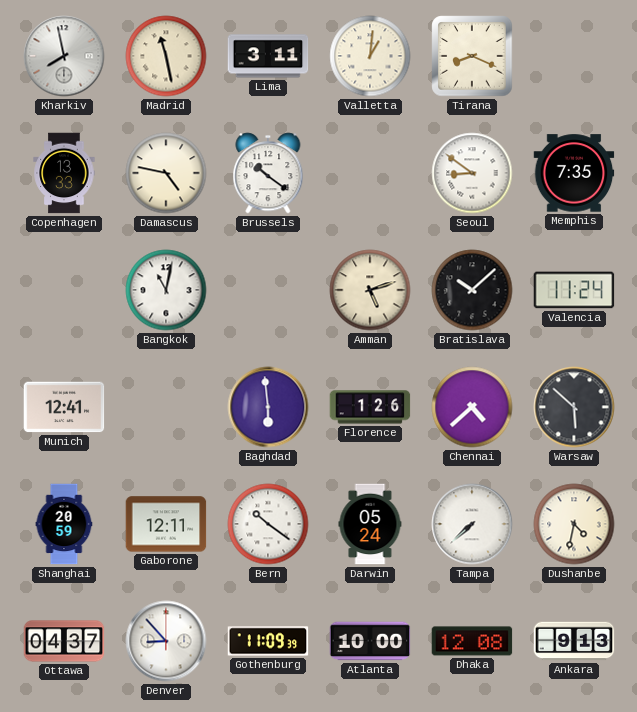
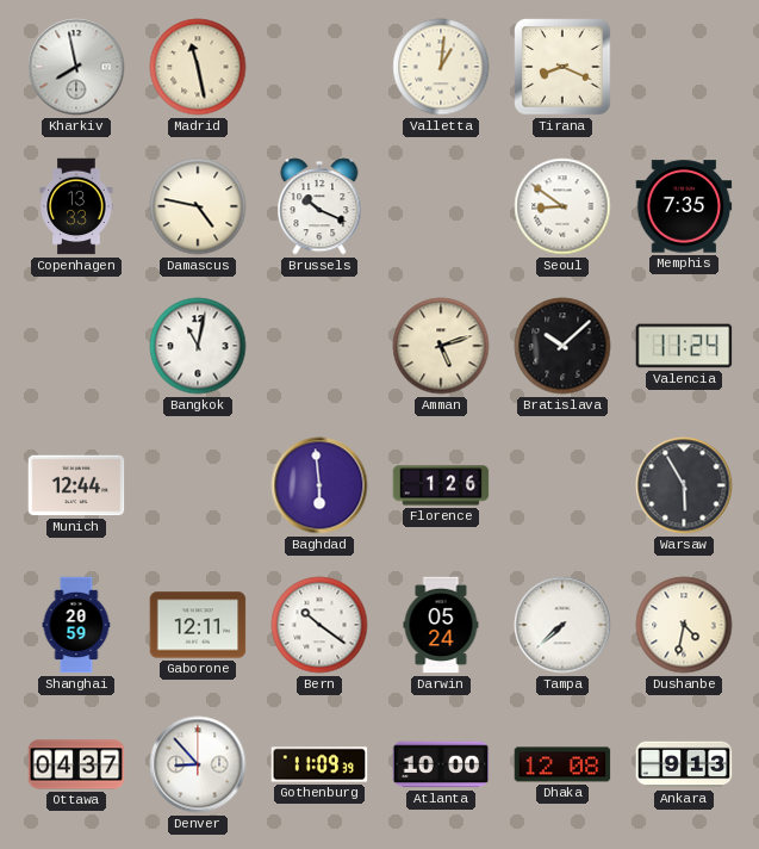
Lima: 3:11 -> none (268, 56)
Brussels: 10:21 -> 10:19 (319, 206)
Munich: 12:41 -> 12:44 (76, 485)
Chennai: 4:38 -> none (472, 407)
Warsaw: 5:52 -> 5:55 (684, 485)
